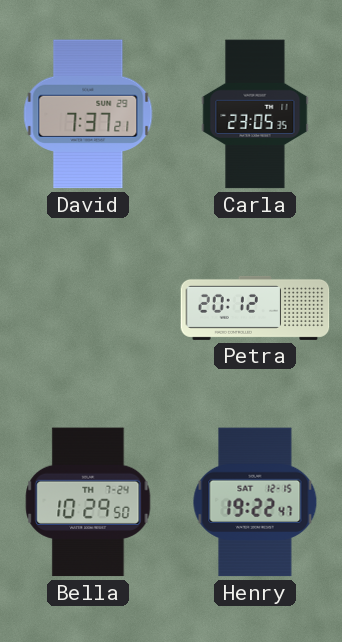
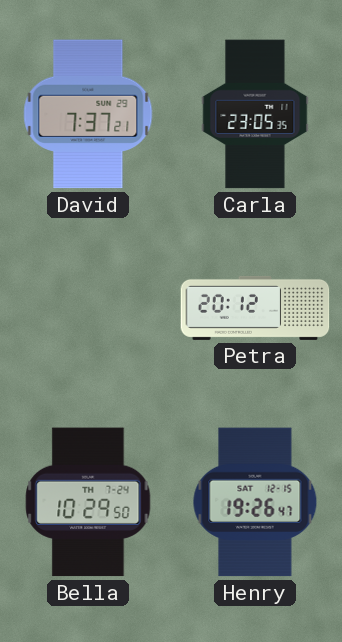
Henry: 19:22 -> 19:26 (255, 502)
